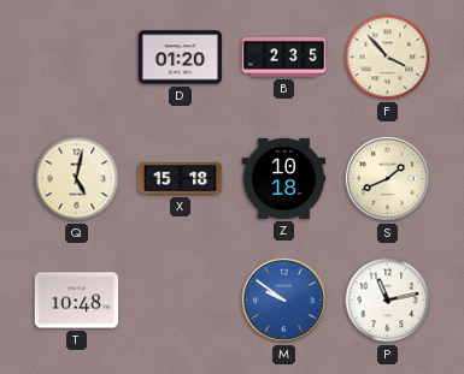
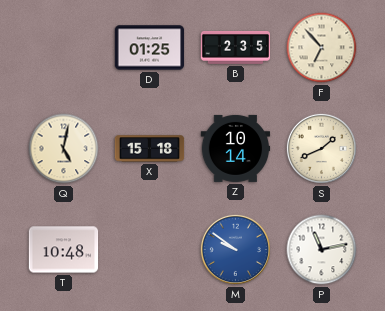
D: 01:20 -> 01:25 (150, 48)
F: 3:53 -> 6:53 (322, 48)
Z: 10:18 -> 10:14 (236, 148)
